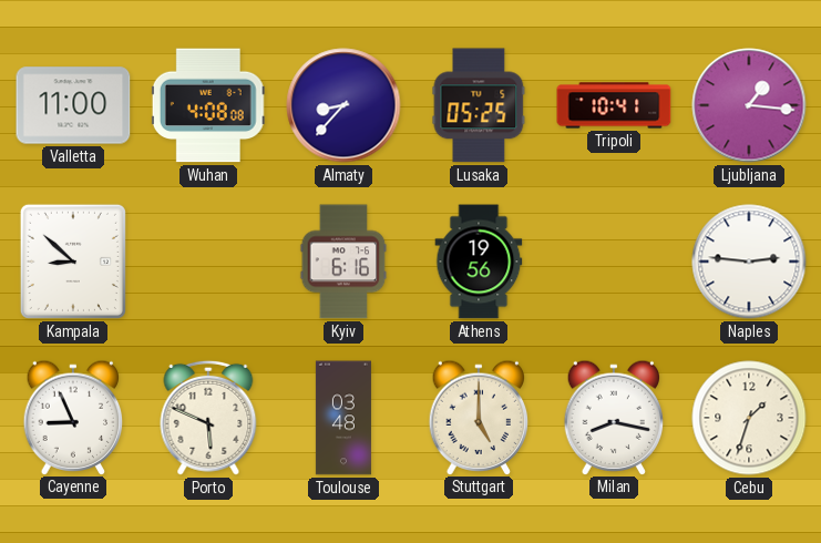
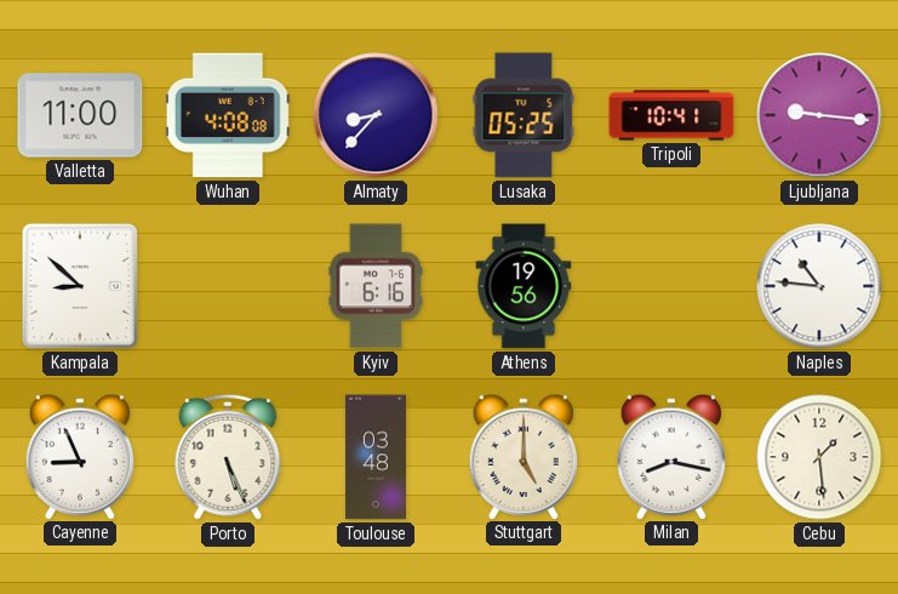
Ljubljana: 1:16 -> 9:16 (819, 115)
Naples: 2:46 -> 10:46 (819, 286)
Porto: 5:49 -> 5:26 (228, 457)
Cebu: 1:33 -> 1:29 (819, 457)
